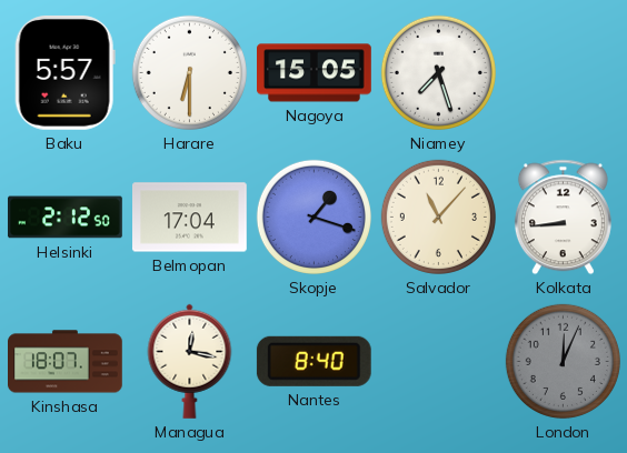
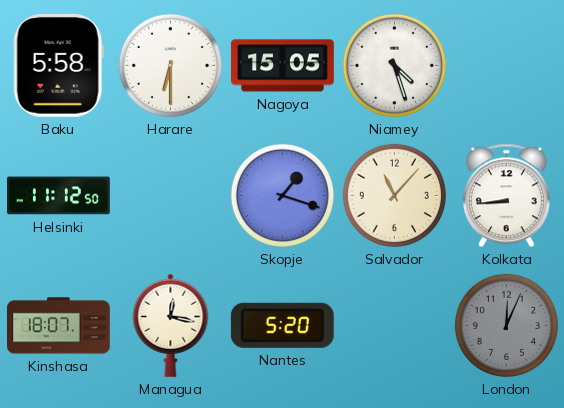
Baku: 5:57 -> 5:58 (58, 65)
Niamey: 7:27 -> 4:27 (394, 65)
Helsinki: 2:12 -> 11:12 (59, 196)
Belmopan: 17:04 -> none (190, 218)
Nantes: 8:40 -> 5:20 (282, 325)
